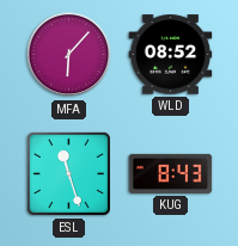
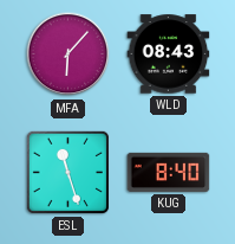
WLD: 08:52 -> 08:43 (169, 54)
KUG: 8:43 -> 8:40 (169, 172)
